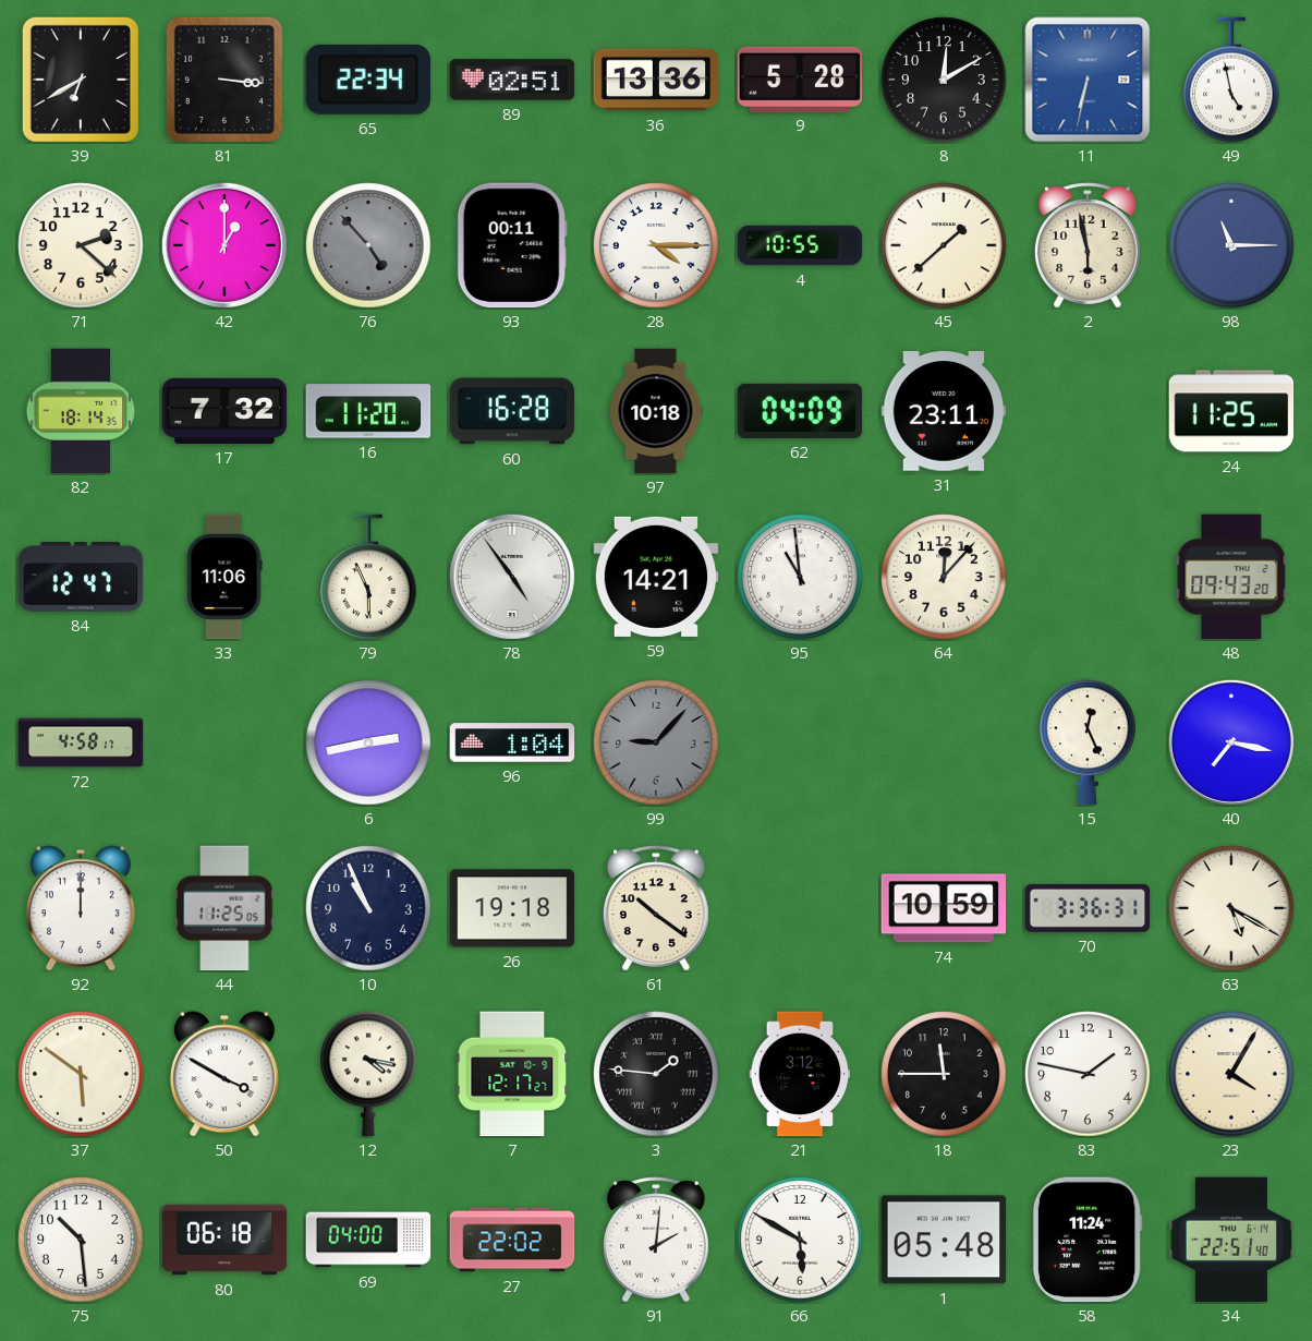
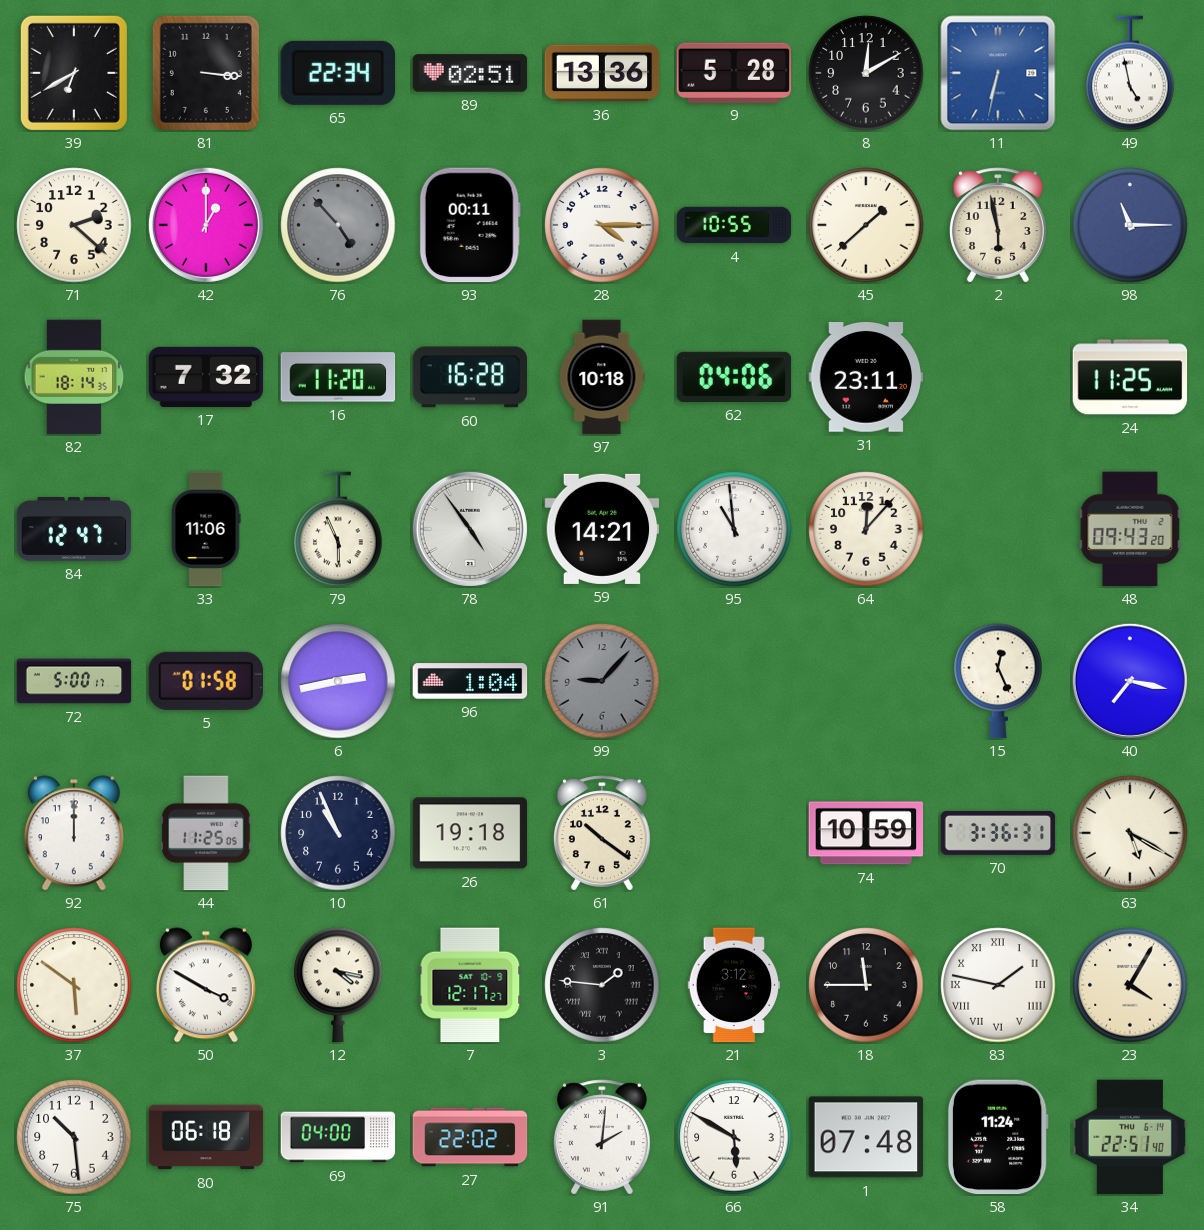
62: 04:09 -> 04:06 (734, 377)
72: 4:58 -> 5:00 (74, 681)
5: none -> 01:58 (206, 681)
83 numerals: Arabic -> Roman (998, 985)
1: 05:48 -> 07:48 (866, 1137)
